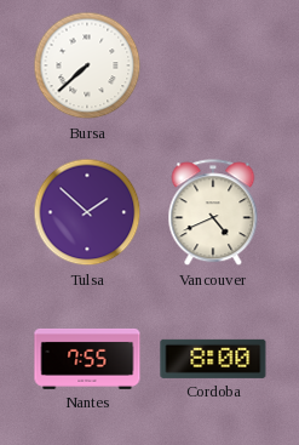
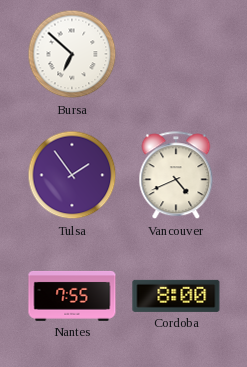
Bursa: 7:38 -> 6:52 (72, 54)
Tulsa: 1:52 -> 1:54 (72, 175)
